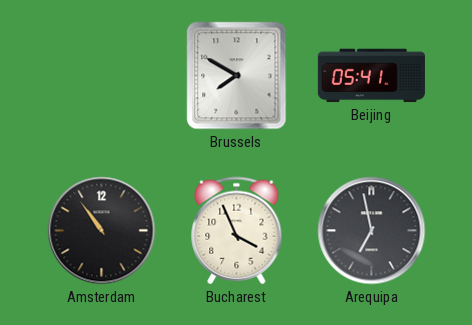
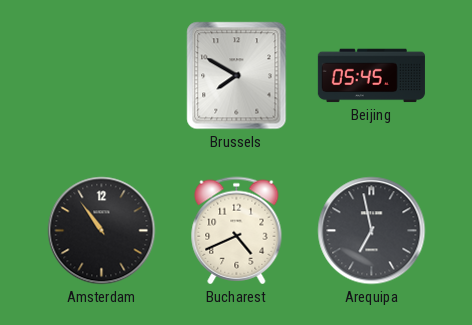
Beijing: 05:41 -> 05:45 (371, 76)
Bucharest: 3:56 -> 4:41 (237, 231)
